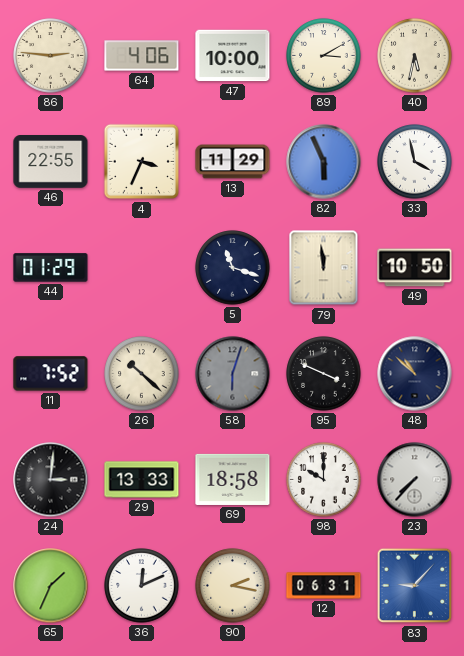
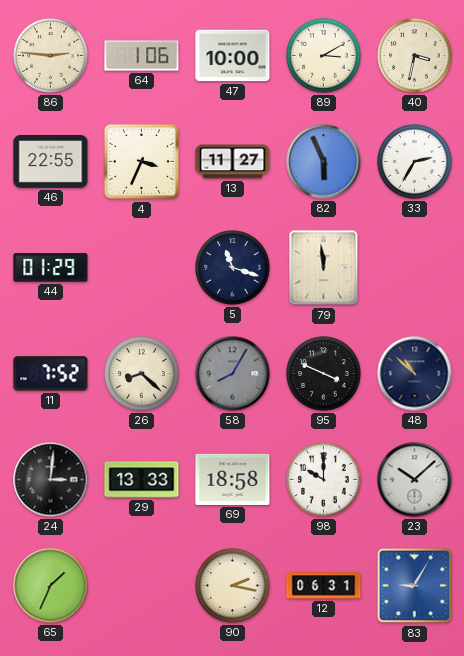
64: 4:06 -> 1:06 (142, 56)
40: 5:32 -> 3:32 (415, 56)
13: 11:29 -> 11:27 (233, 162)
33: 3:58 -> 2:35 (415, 162)
49: 10:50 -> none (415, 268)
26: 10:22 -> 8:22 (142, 374)
58: 6:03 -> 8:05 (233, 374)
23: 7:37 -> 10:08 (415, 480)
36: 12:11 -> none (142, 586)
83: 9:07 -> 9:05 (415, 586)
